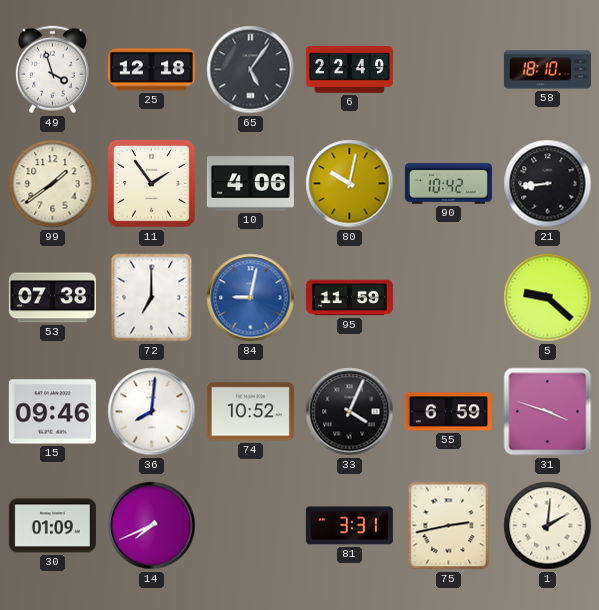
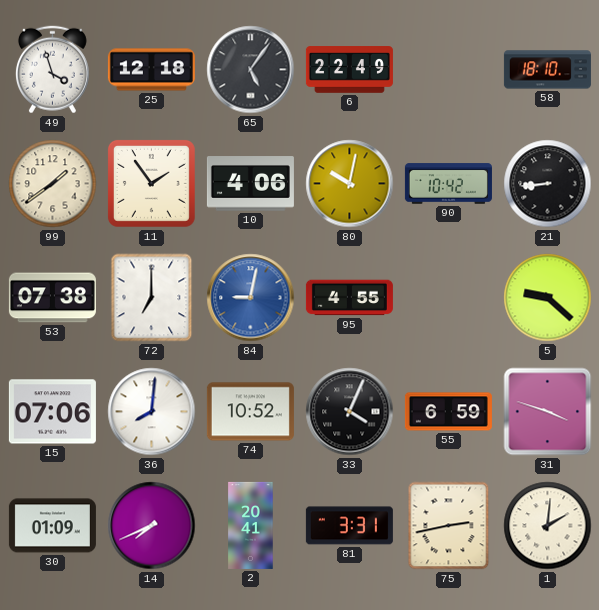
95: 11:59 -> 4:55 (349, 298)
15: 09:46 -> 07:06 (52, 412)
2: none -> 20:41 (251, 525)
